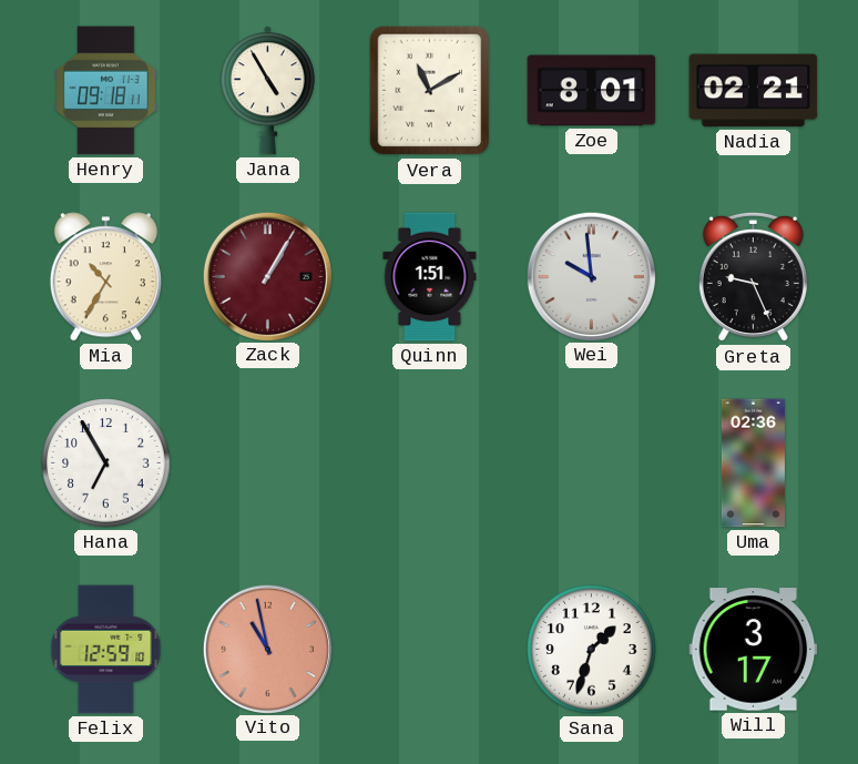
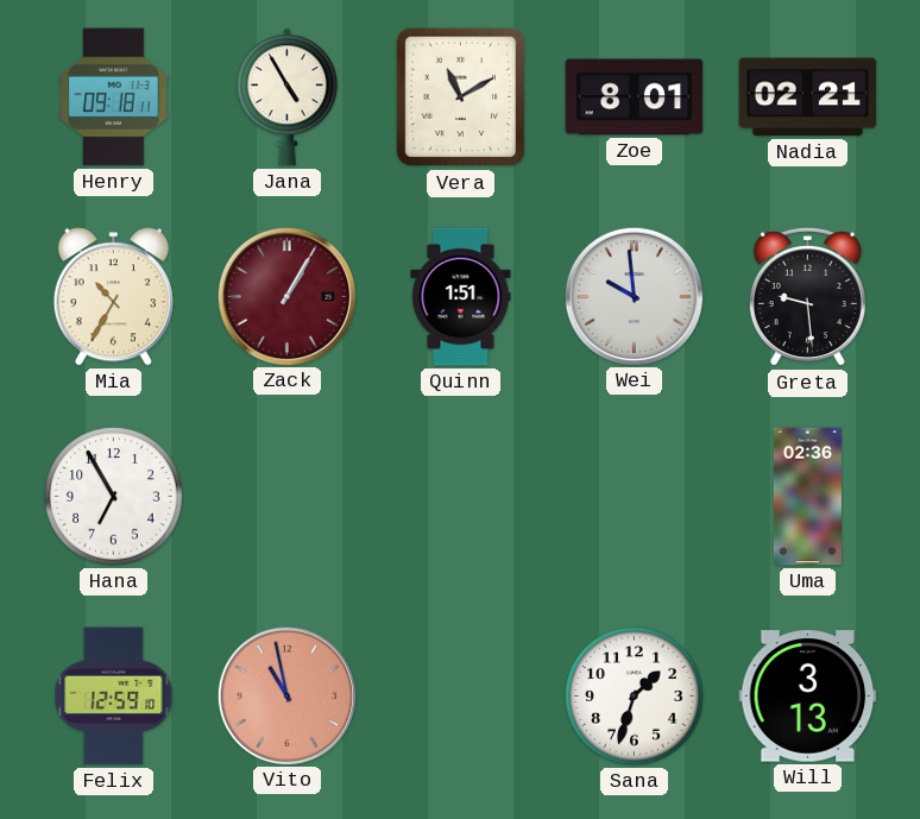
Greta: 9:26 -> 9:29 (807, 297)
Will: 3:17 -> 3:13 (808, 697)
